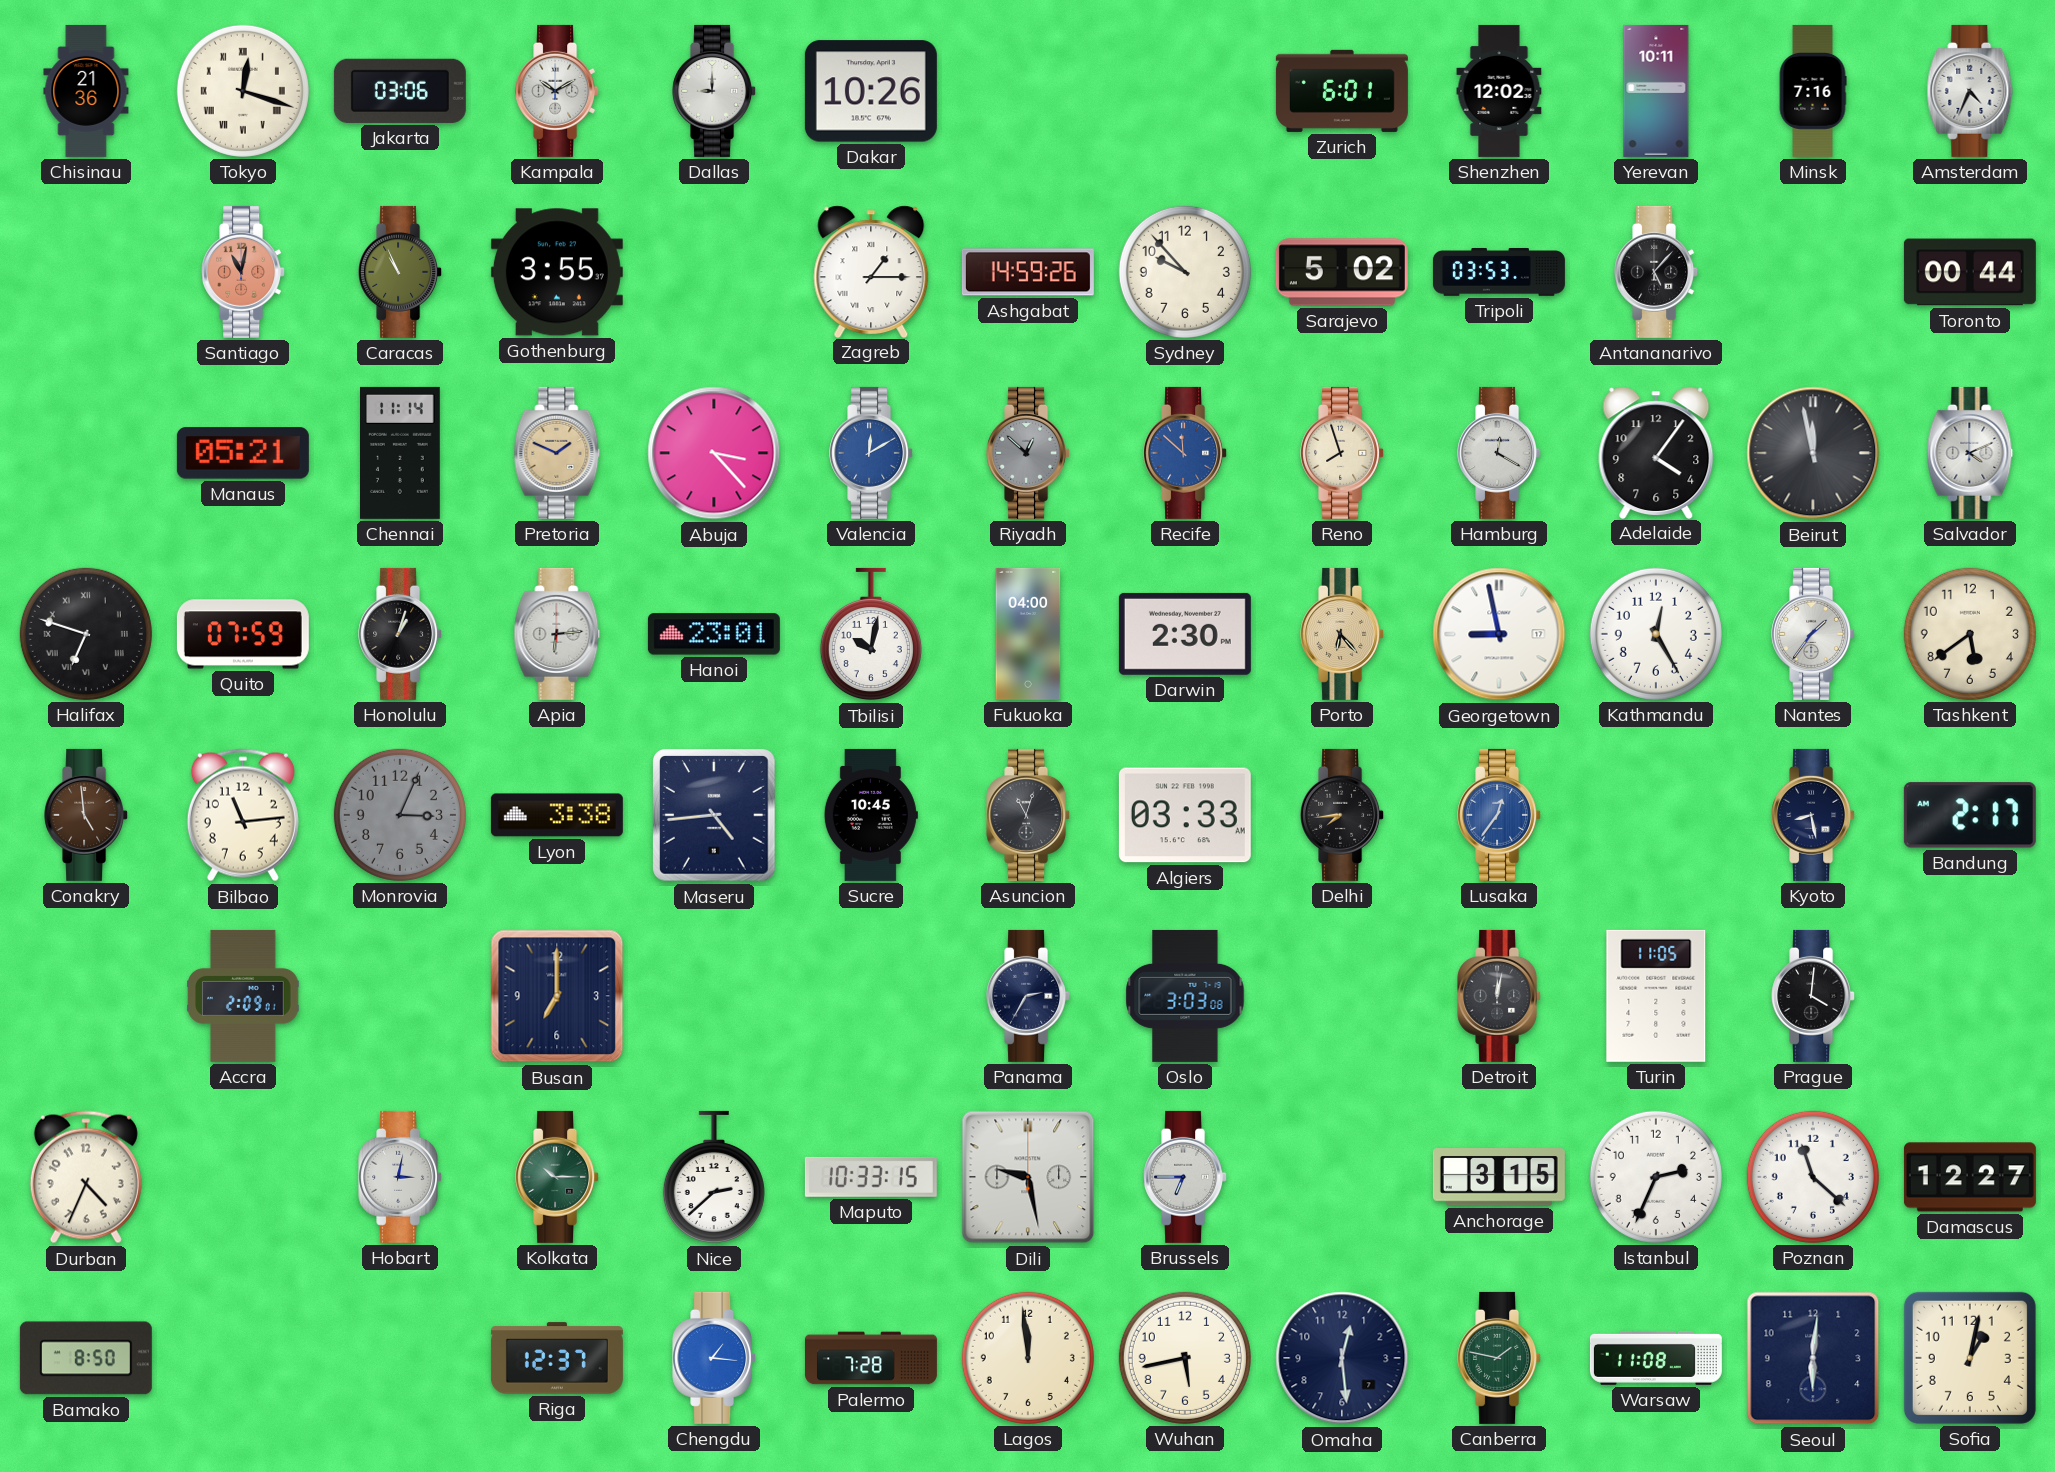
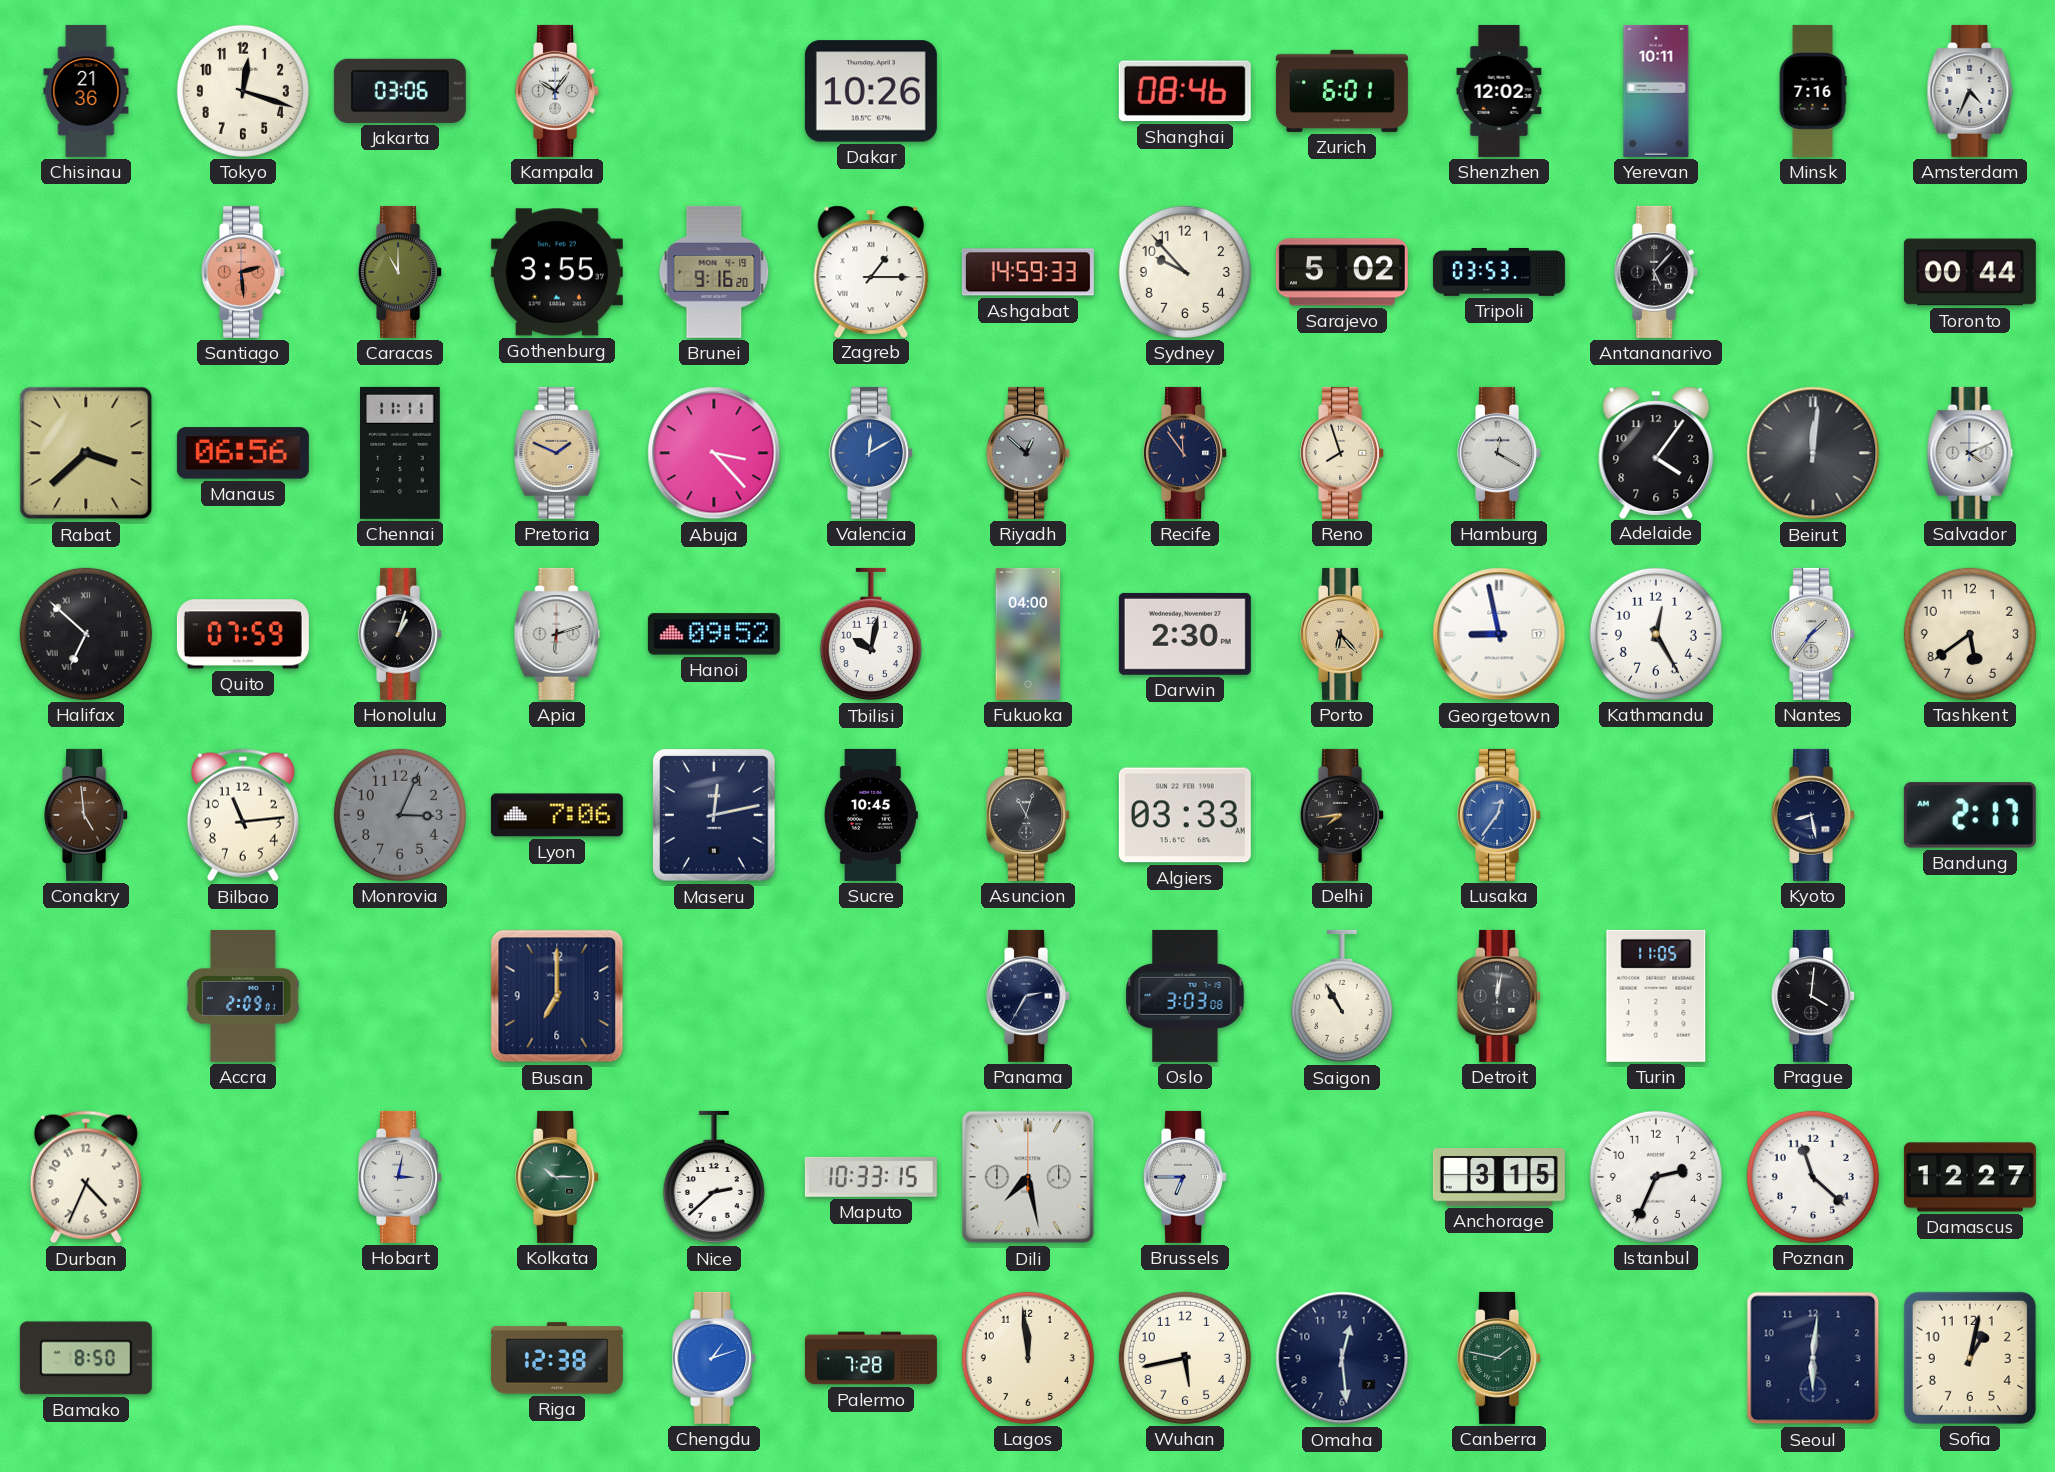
Tokyo numerals: Roman -> Arabic (243, 91)
Kampala: 10:10 -> 10:06 (558, 91)
Dallas: 9:00 -> none (715, 91)
Shanghai: none -> 08:46 (1185, 91)
Santiago: 11:02 -> 2:29 (244, 272)
Caracas: 10:56 -> 11:00 (401, 272)
Brunei: none -> 9:16 (714, 272)
Ashgabat: 14:59:26 -> 14:59:33 (1028, 272)
Rabat: none -> 3:38 (86, 453)
Manaus: 05:21 -> 06:56 (243, 453)
Chennai: 11:14 -> 11:11 (401, 453)
Recife: 11:52 -> 11:54 (1186, 453)
Recife dial: blue -> navy (1186, 453)
Beirut: 11:58 -> 12:01 (1813, 453)
Halifax: 6:48 -> 6:52 (86, 634)
Apia: 6:14 -> 6:12 (557, 634)
Hanoi: 23:01 -> 09:52 (714, 634)
Lyon: 3:38 -> 7:06 (557, 815)
Maseru: 4:44 -> 12:13 (715, 815)
Saigon: none -> 10:55 (1342, 996)
Dili: 9:28 -> 7:28 (1028, 1177)
Riga: 12:37 -> 12:38 (557, 1358)
Chengdu: 1:16 -> 1:12 (715, 1358)
Warsaw: 11:08 -> none (1656, 1358)
